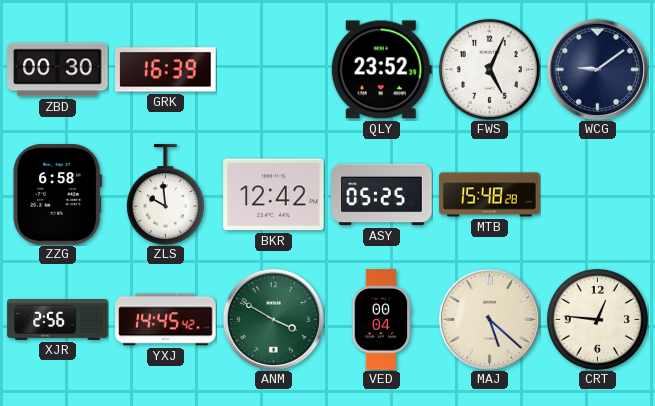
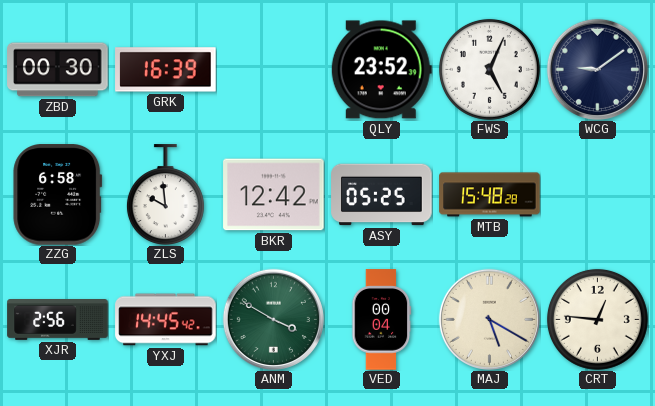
MAJ: 5:22 -> 5:20 (489, 319)
